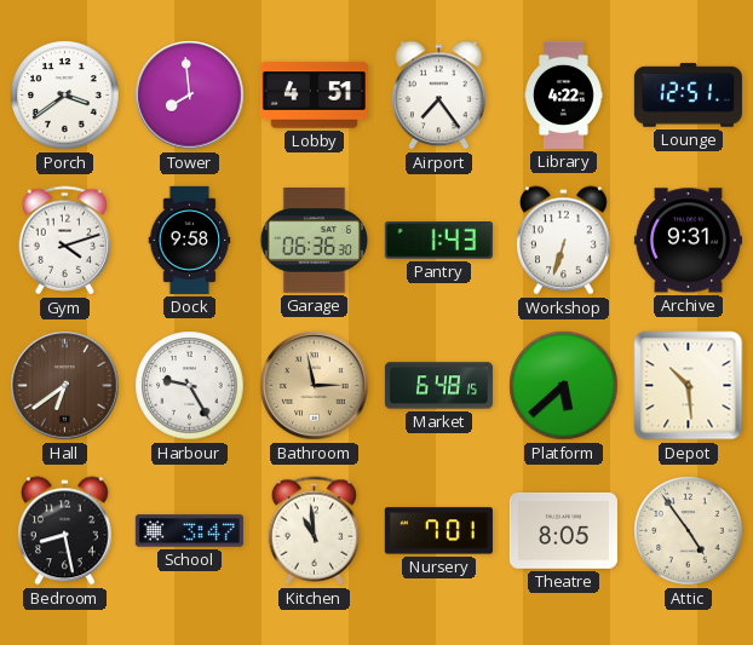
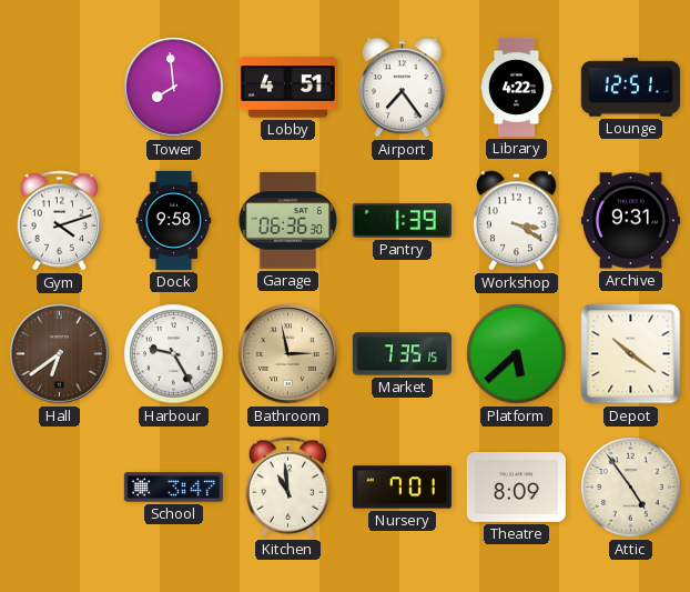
Porch: 3:39 -> none (65, 96)
Pantry: 1:43 -> 1:39 (402, 221)
Workshop: 6:33 -> 3:20 (517, 221)
Market: 6:48 -> 7:35 (402, 354)
Depot: 10:29 -> 10:21 (631, 354)
Bedroom: 8:28 -> none (65, 531)
Theatre: 8:05 -> 8:09 (516, 486)
